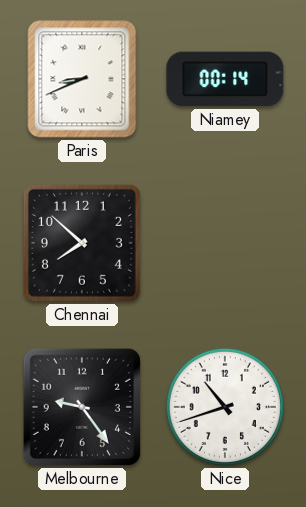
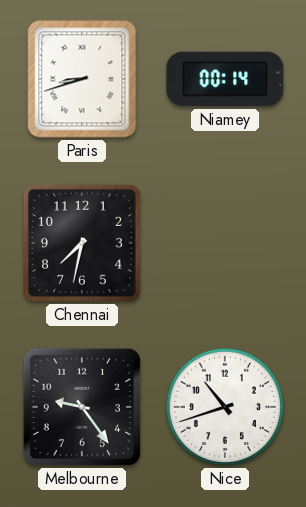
Paris: 8:41 -> 8:42 (82, 79)
Chennai: 7:52 -> 7:32 (82, 243)
